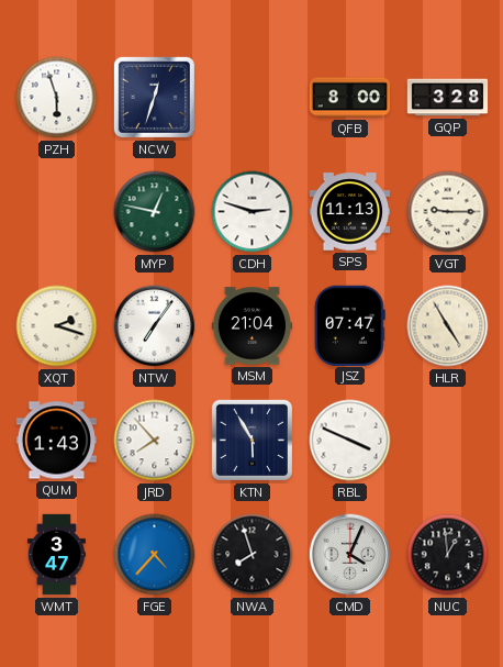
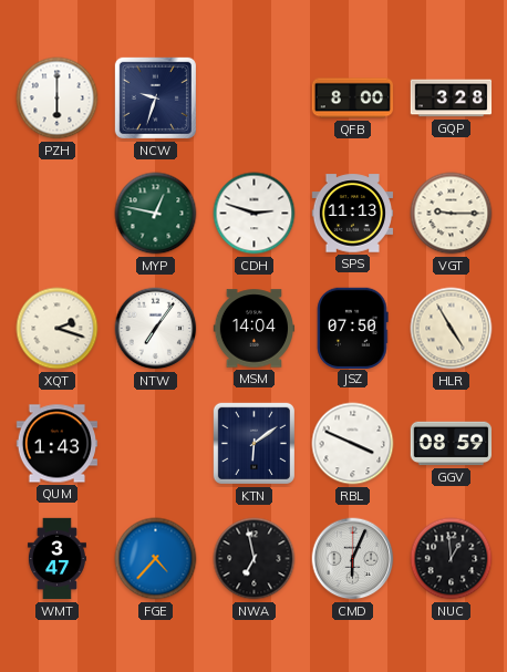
PZH: 5:57 -> 6:00 (58, 99)
NCW: 12:33 -> 9:33 (155, 97)
MSM: 21:04 -> 14:04 (255, 329)
JSZ: 07:47 -> 07:50 (353, 328)
JRD: 7:53 -> none (155, 441)
KTN: 5:55 -> 6:09 (253, 443)
GGV: none -> 08:59 (452, 444)
NWA: 7:57 -> 6:58 (255, 559)
CMD: 4:04 -> 6:04 (353, 559)
